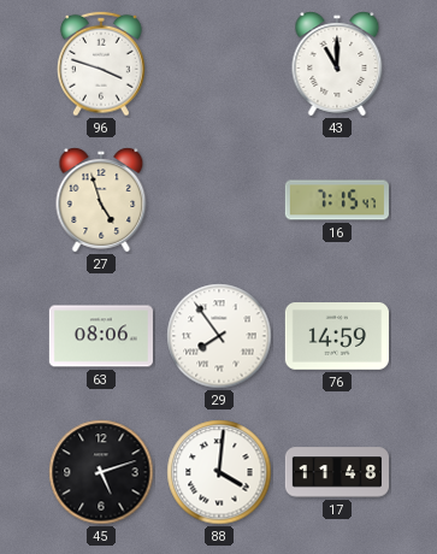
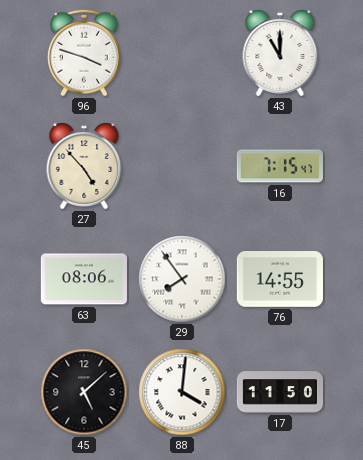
27: 4:57 -> 4:53 (84, 166)
76: 14:59 -> 14:55 (280, 280)
45: 5:12 -> 5:08 (84, 392)
17: 11:48 -> 11:50 (279, 392)
